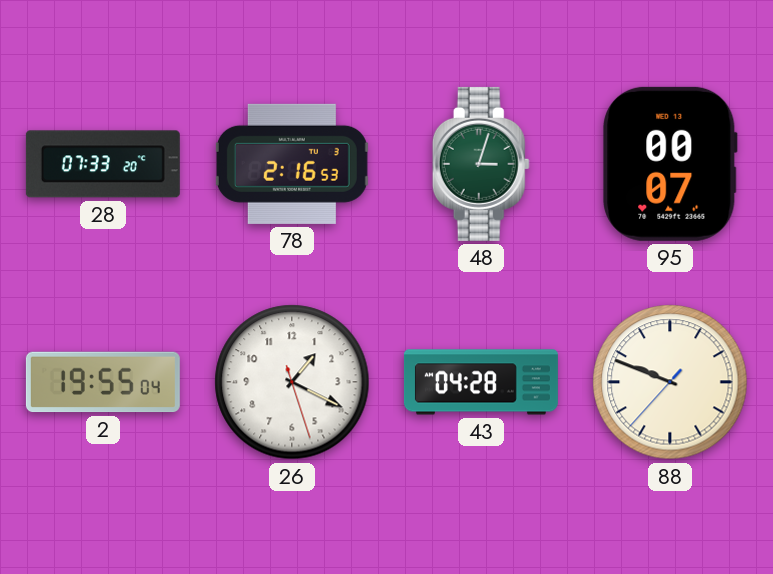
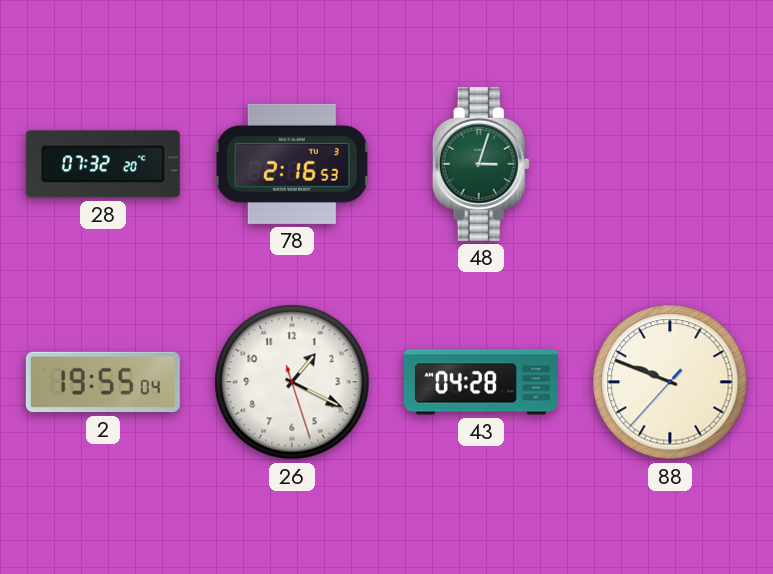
28: 07:33 -> 07:32 (103, 164)
95: 00:07 -> none (670, 164)
